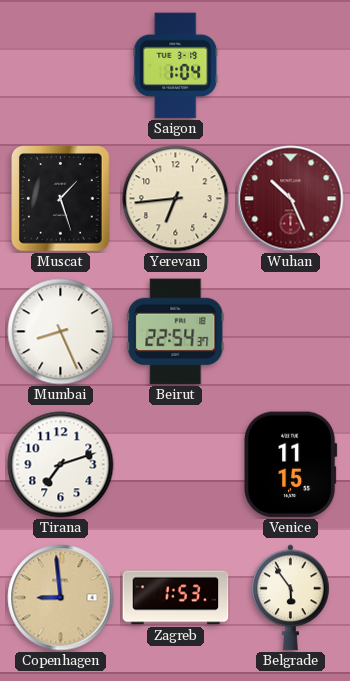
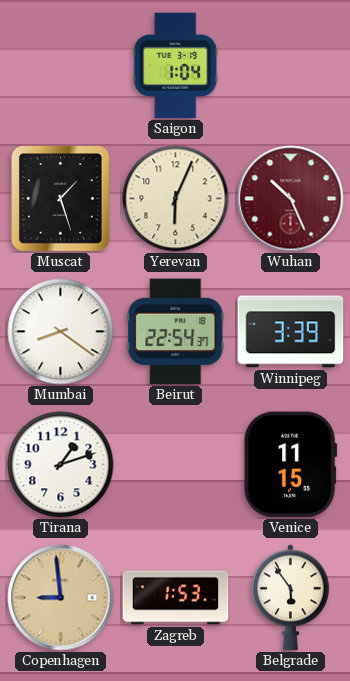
Yerevan: 6:44 -> 6:04 (176, 199)
Mumbai: 8:26 -> 8:21 (61, 332)
Winnipeg: none -> 3:39 (291, 332)
Tirana: 7:12 -> 1:12 (61, 465)
